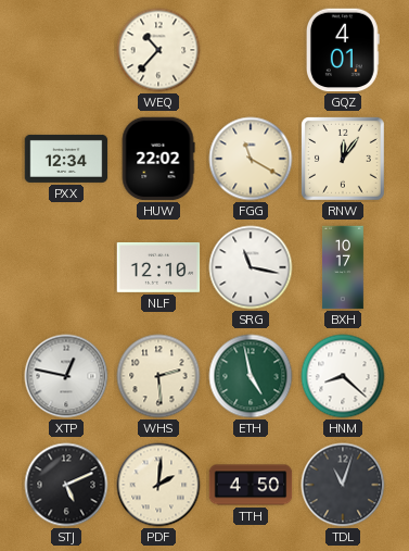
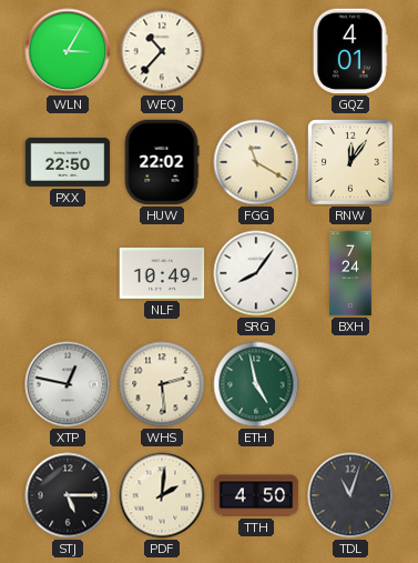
WLN: none -> 3:05 (68, 51)
PXX: 12:34 -> 22:50 (68, 162)
NLF: 12:10 -> 10:49 (162, 273)
SRG: 11:17 -> 8:06 (256, 273)
BXH: 10:17 -> 7:24 (351, 273)
HNM: 8:22 -> none (343, 376)
STJ: 5:11 -> 5:15 (68, 495)
